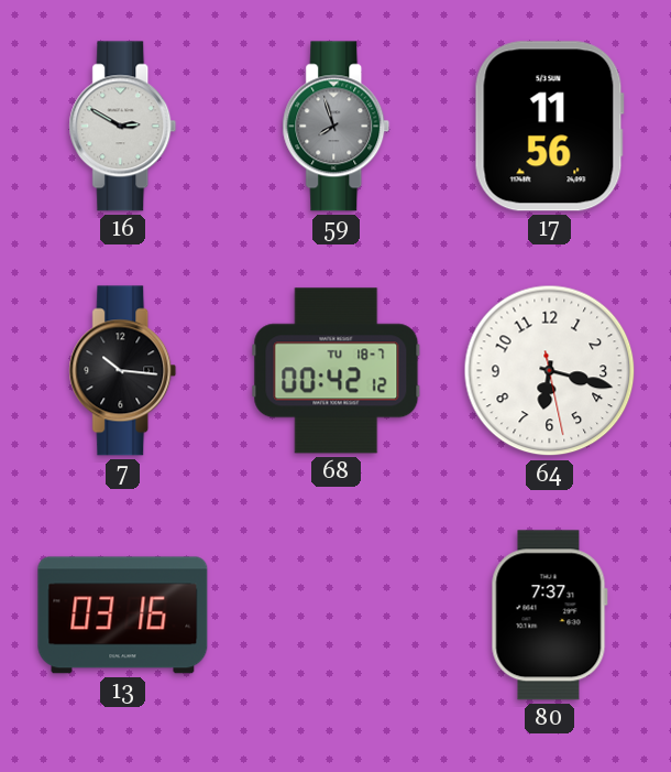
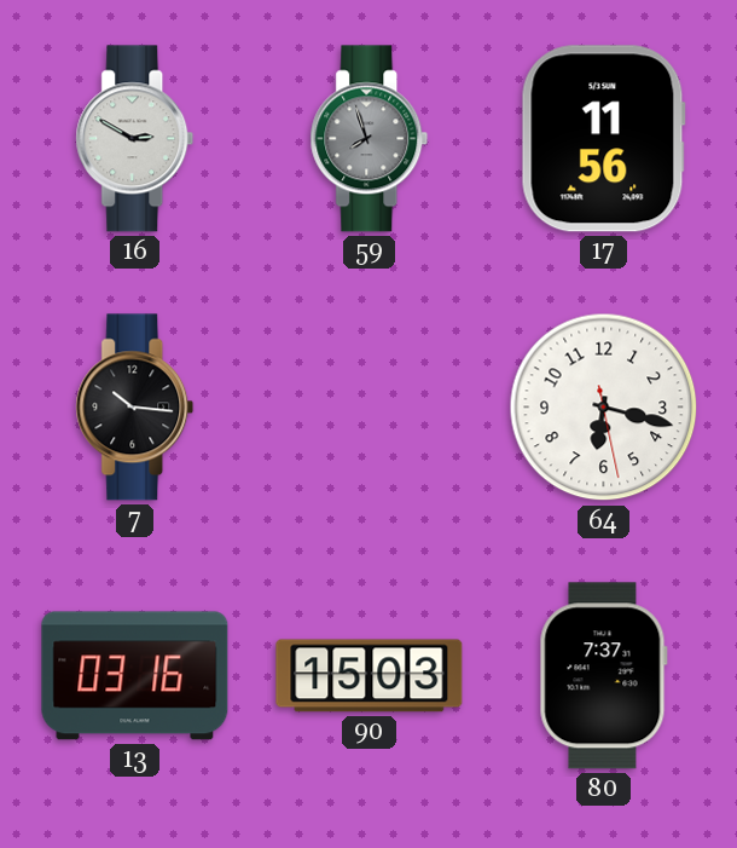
68: 00:42 -> none (337, 371)
90: none -> 15:03 (370, 676)
